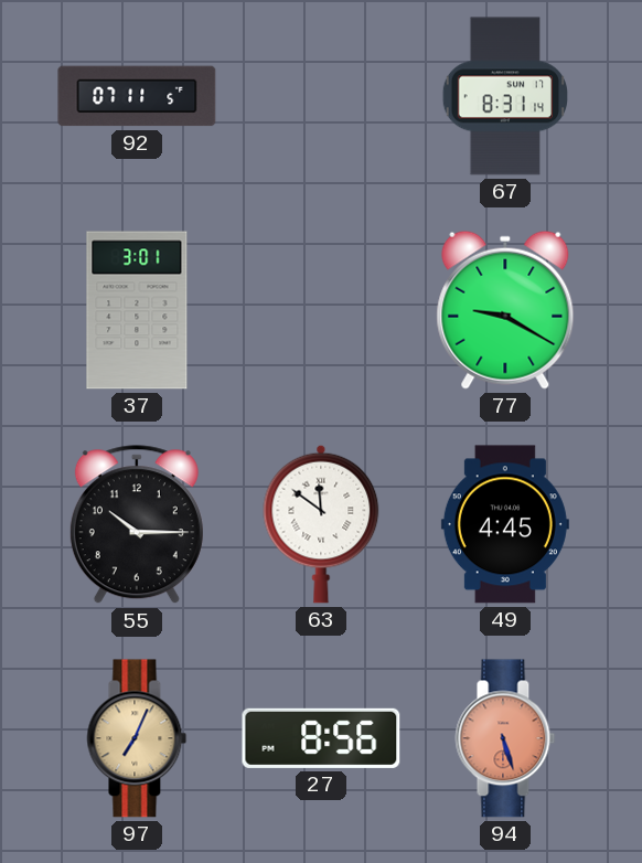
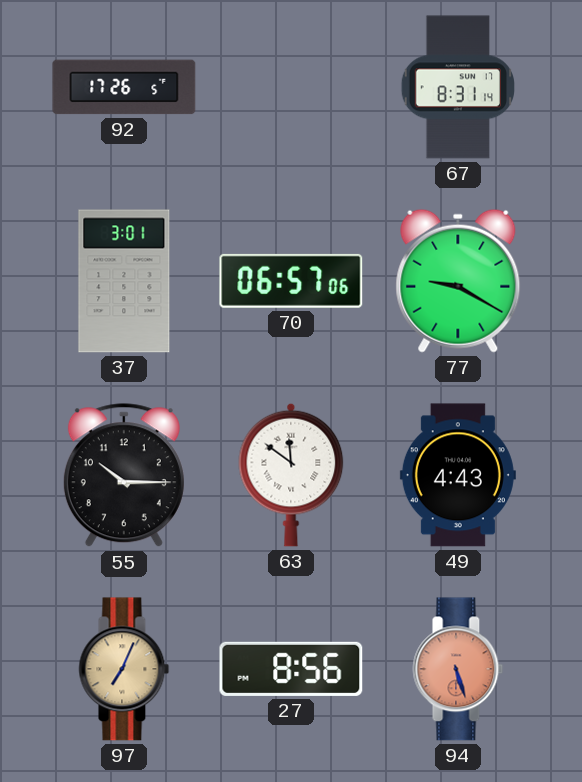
92: 07:11 -> 17:26 (124, 87)
70: none -> 06:57 (291, 281)
49: 4:45 -> 4:43 (458, 475)
